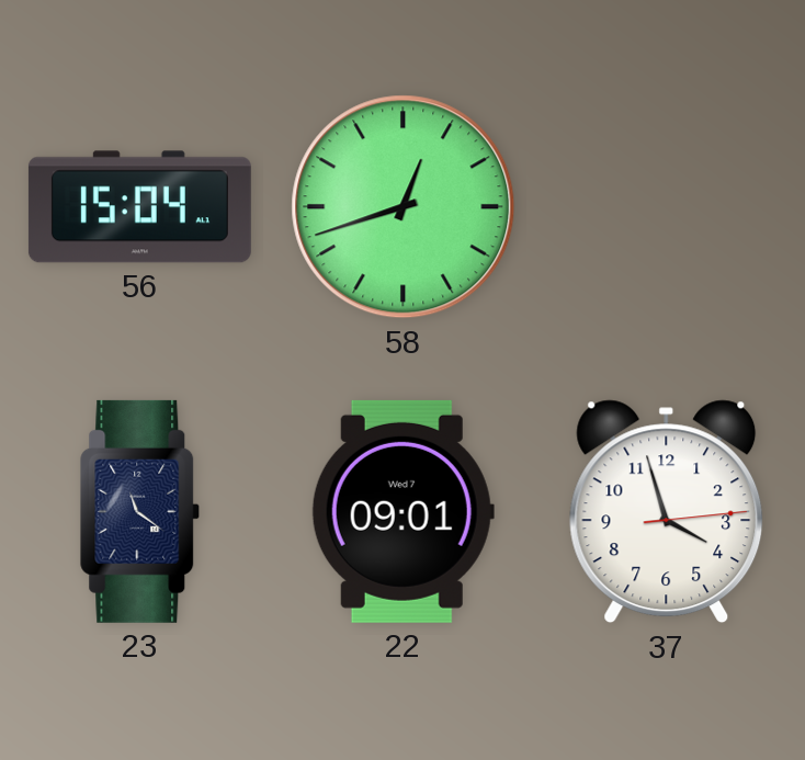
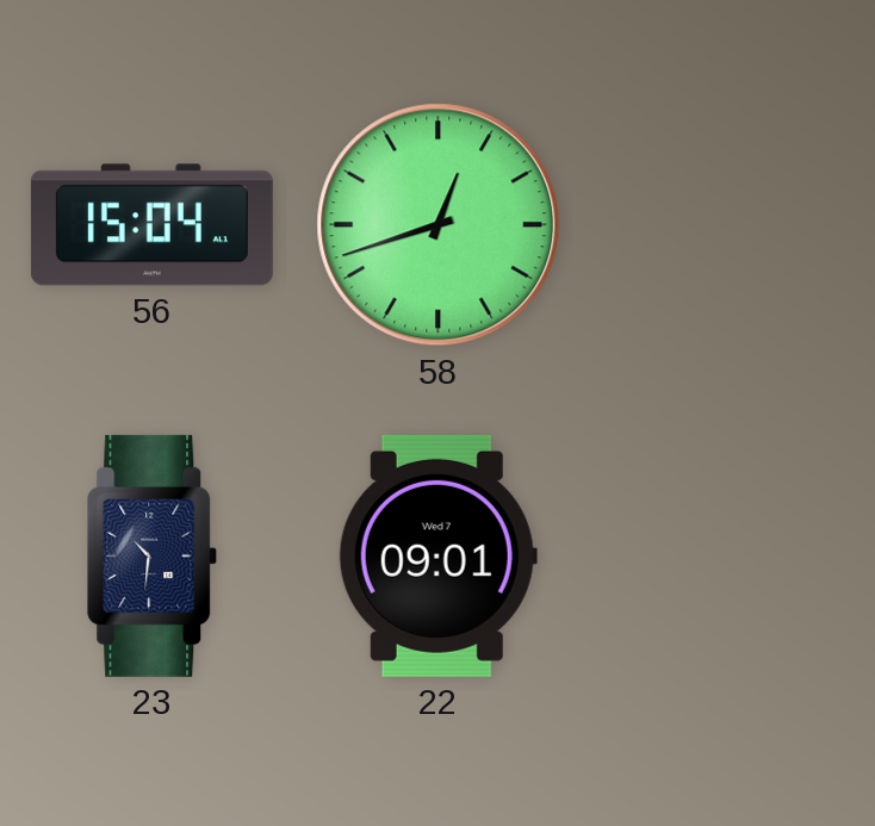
23: 11:21 -> 10:31 (153, 555)
37: 3:57 -> none (667, 512)
